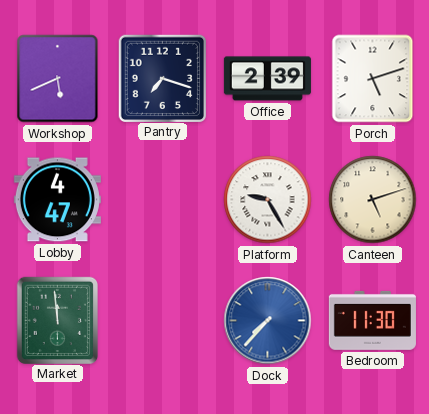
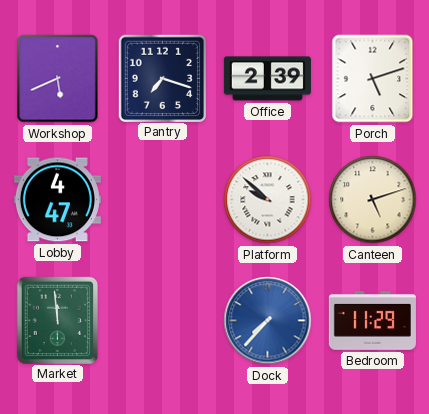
Platform: 9:25 -> 9:52 (268, 200)
Bedroom: 11:30 -> 11:29 (372, 320)
